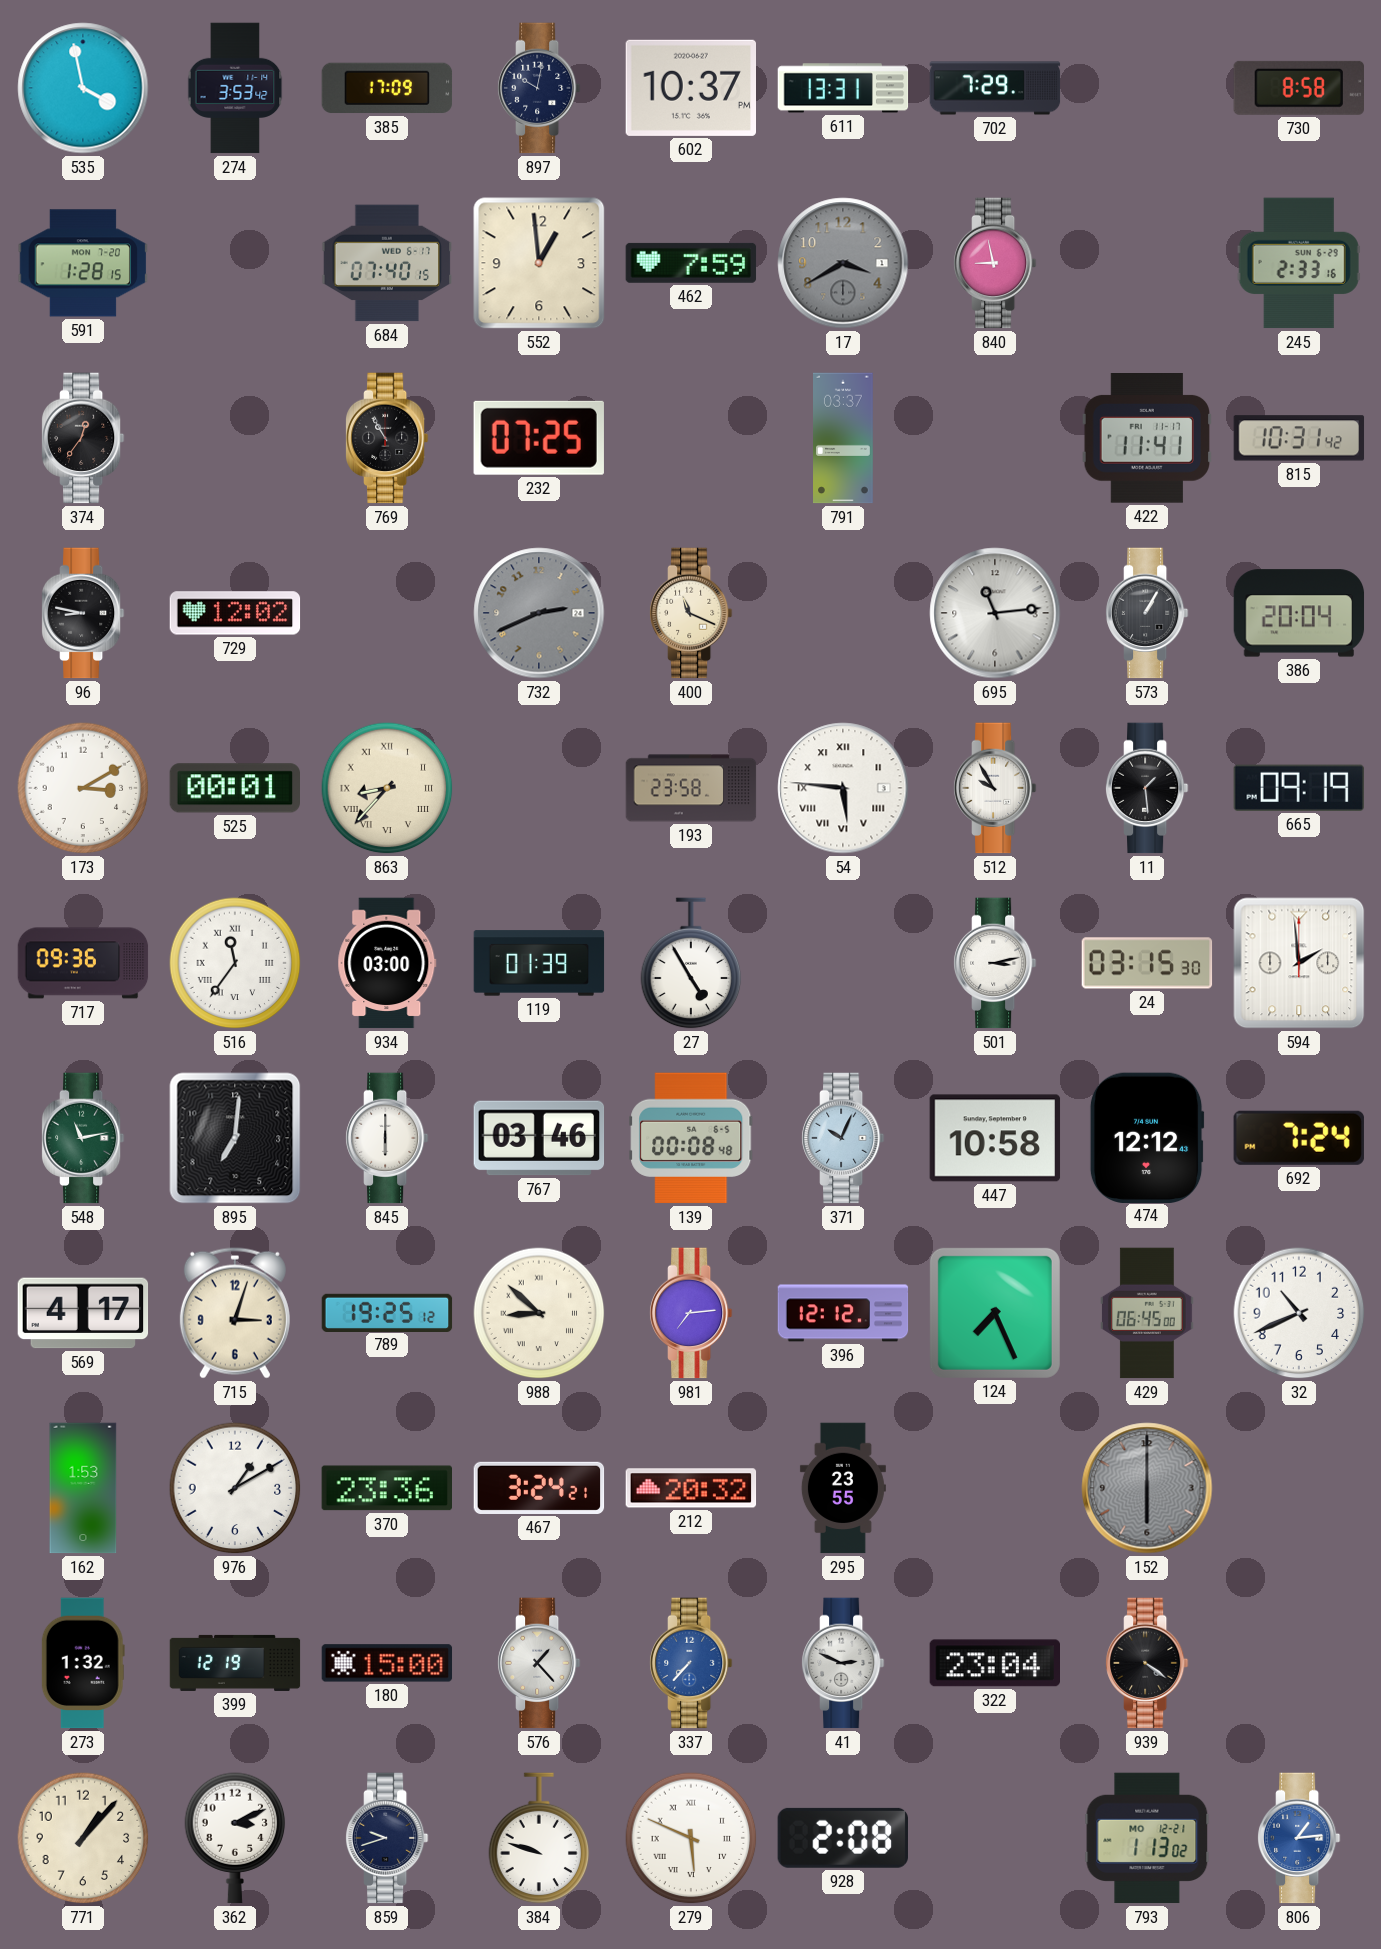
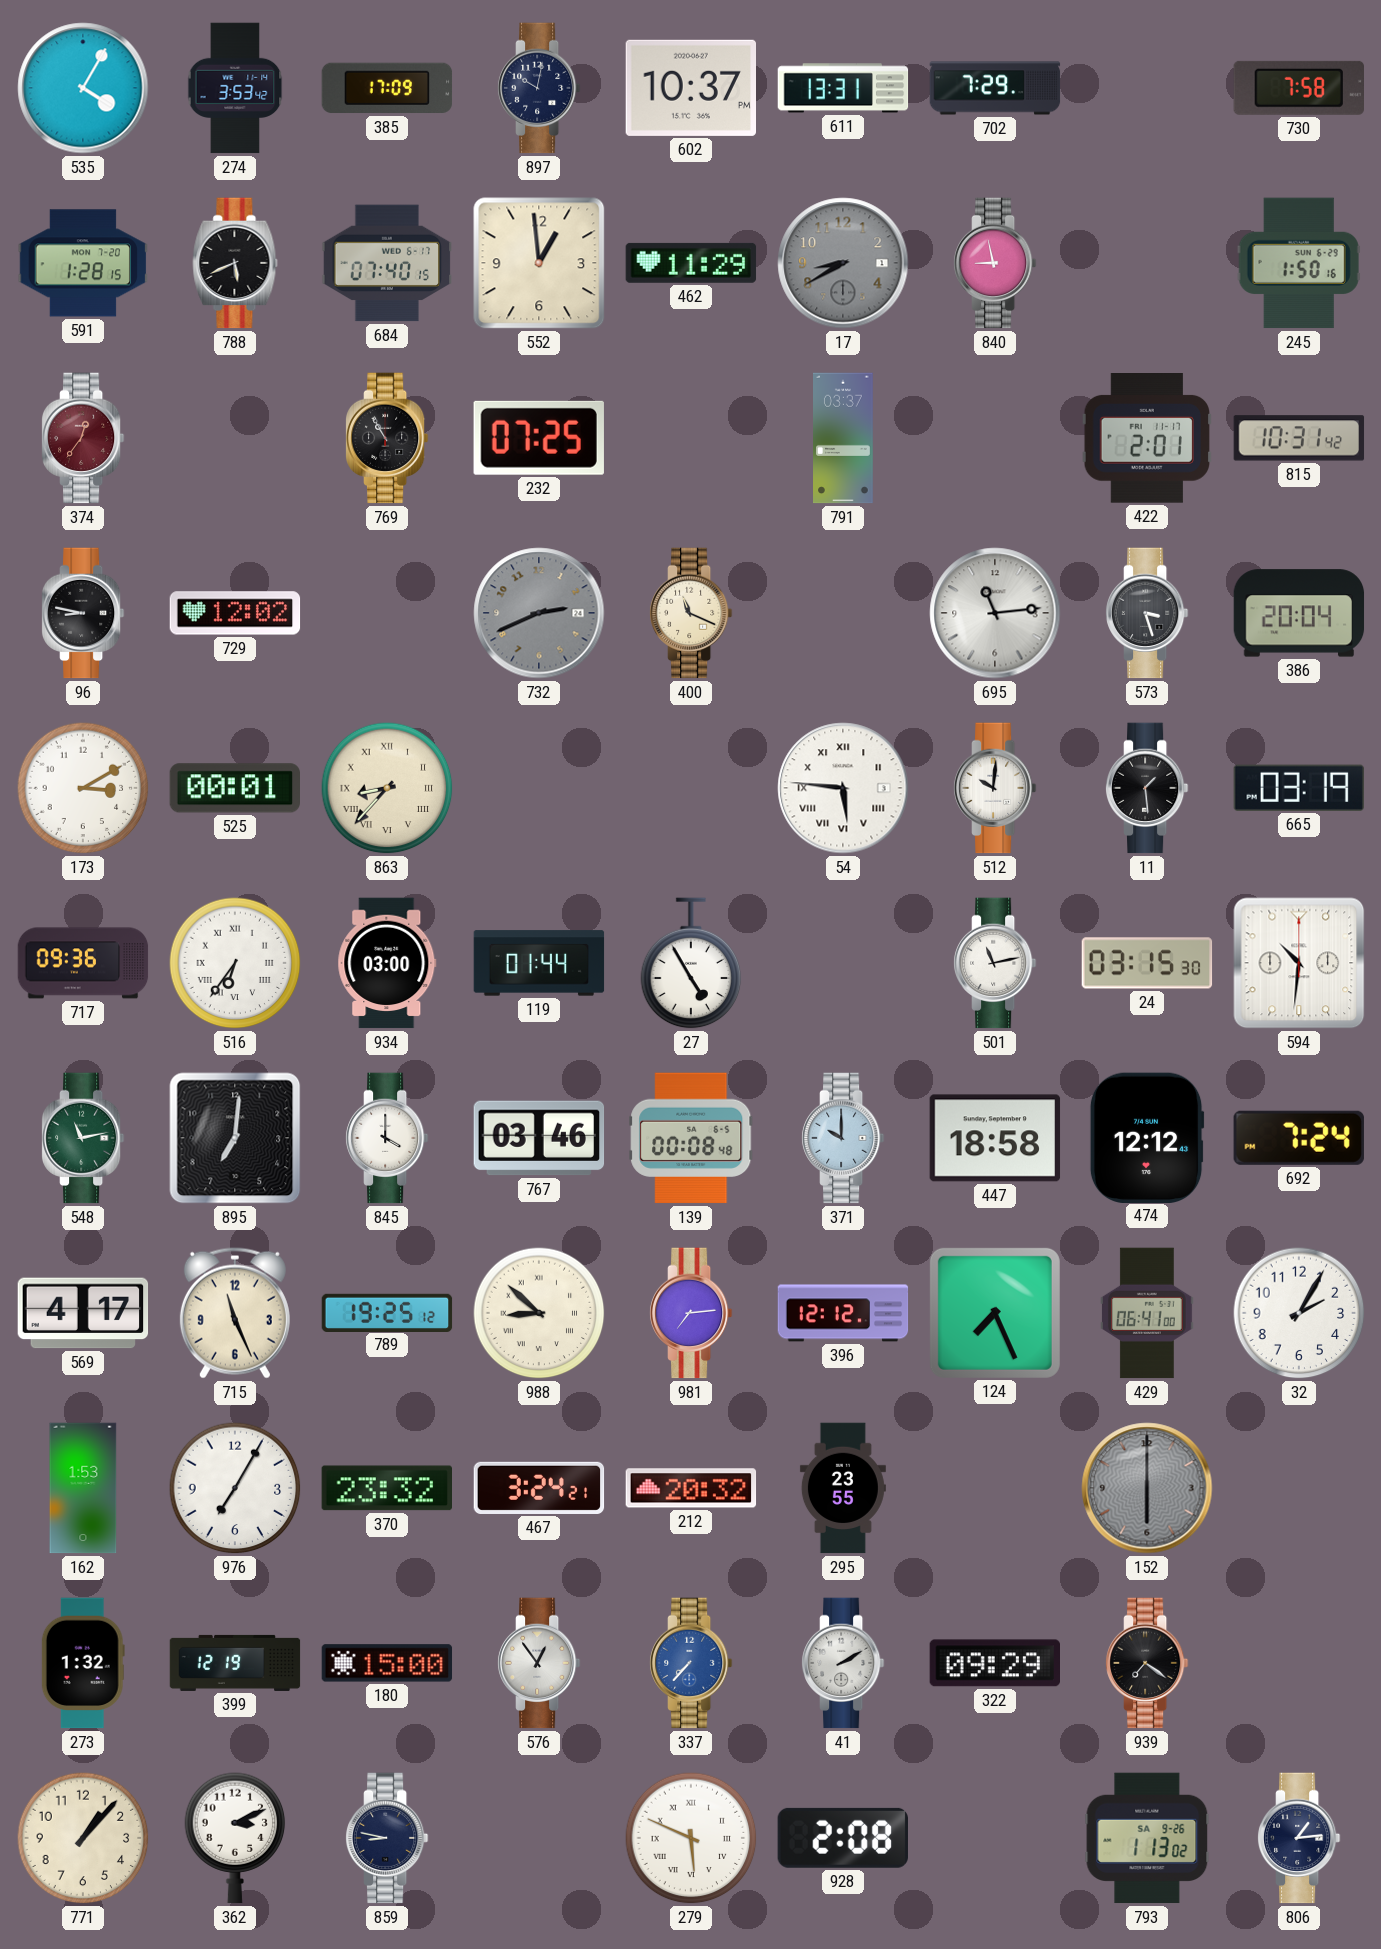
535: 3:58 -> 4:05 (83, 88)
730: 8:58 -> 7:58 (1298, 88)
788: none -> 5:41 (235, 263)
462: 7:59 -> 11:29 (691, 263)
17: 3:40 -> 8:40 (843, 263)
245: 2:33 -> 1:50 (1299, 263)
374 dial: black -> burgundy (83, 438)
422: 11:41 -> 2:01 (1146, 439)
573: 1:05 -> 3:27 (1147, 613)
193: 23:58 -> none (691, 788)
512: 9:55 -> 10:01 (995, 788)
665: 09:19 -> 03:19 (1299, 788)
516: 11:36 -> 6:36 (235, 963)
119: 01:39 -> 01:44 (539, 963)
501: 3:13 -> 11:13 (995, 963)
594: 1:59 -> 10:31 (1299, 963)
845: 6:00 -> 4:00 (387, 1138)
371: 10:04 -> 10:00 (843, 1138)
447: 10:58 -> 18:58 (995, 1138)
715: 3:03 -> 11:26 (235, 1313)
429: 06:45 -> 06:41 (1148, 1313)
32: 10:41 -> 2:05 (1299, 1313)
976: 1:10 -> 7:05 (235, 1488)
370: 23:36 -> 23:32 (386, 1488)
576: 1:23 -> 12:54 (539, 1663)
41: 2:49 -> 2:10 (843, 1663)
322: 23:04 -> 09:29 (994, 1663)
939: 4:21 -> 7:21 (1147, 1663)
859: 9:42 -> 8:47 (387, 1838)
384: 9:48 -> none (539, 1838)
793 date: MO 12-21 -> SA 9-26 (1147, 1838)
806 dial: blue -> navy (1299, 1838)
